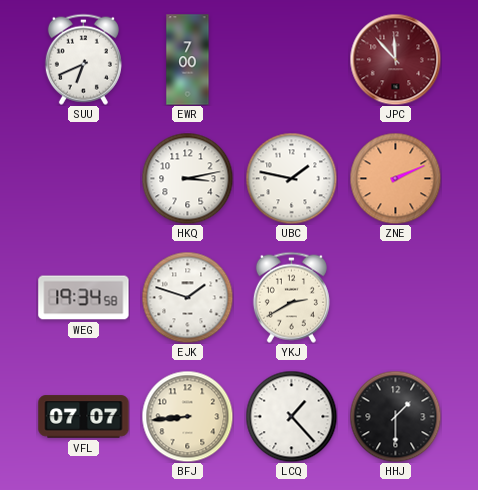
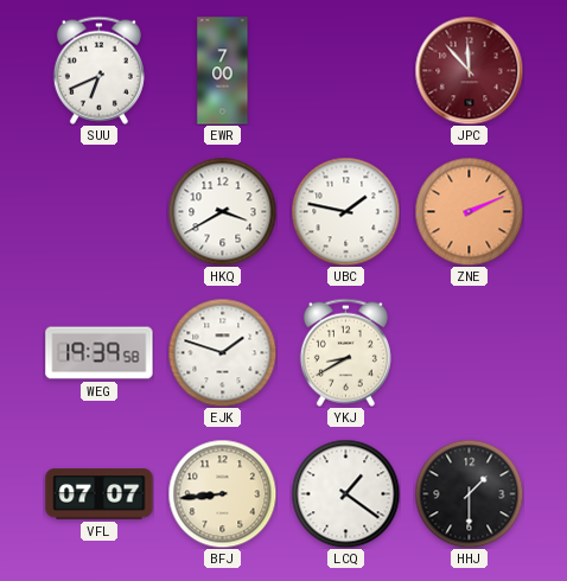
HKQ: 3:13 -> 3:40 (222, 211)
WEG: 19:34 -> 19:39 (100, 353)
YKJ: 2:40 -> 8:40 (345, 352)
LCQ: 1:23 -> 1:21 (345, 493)
